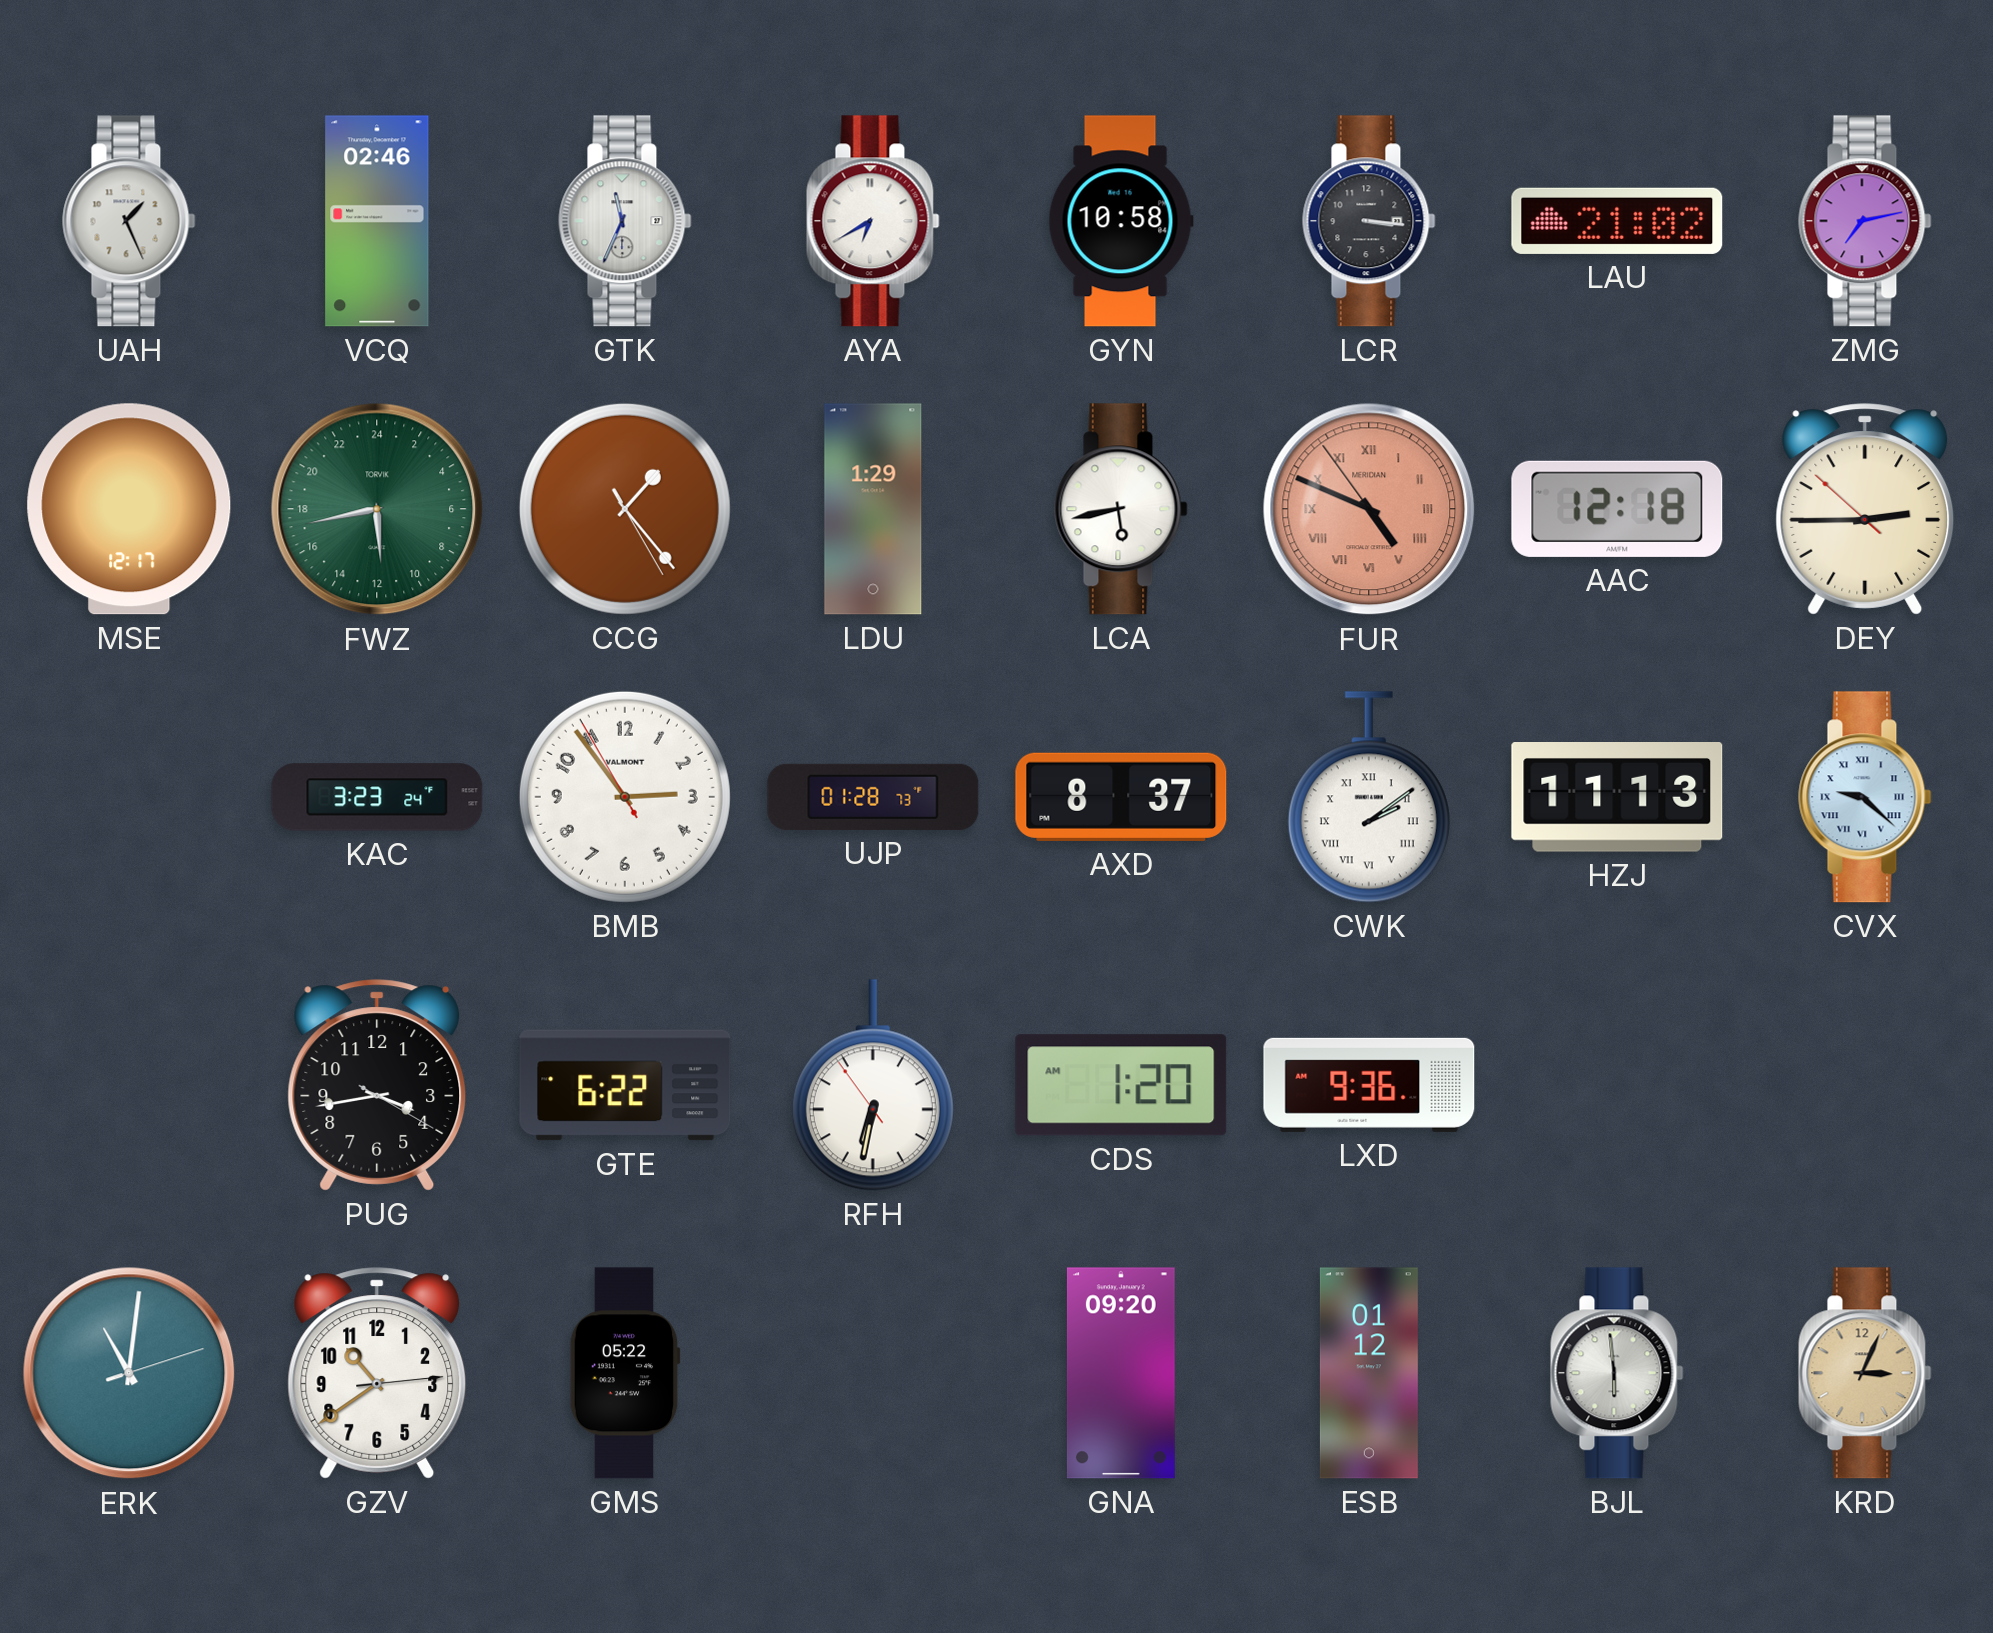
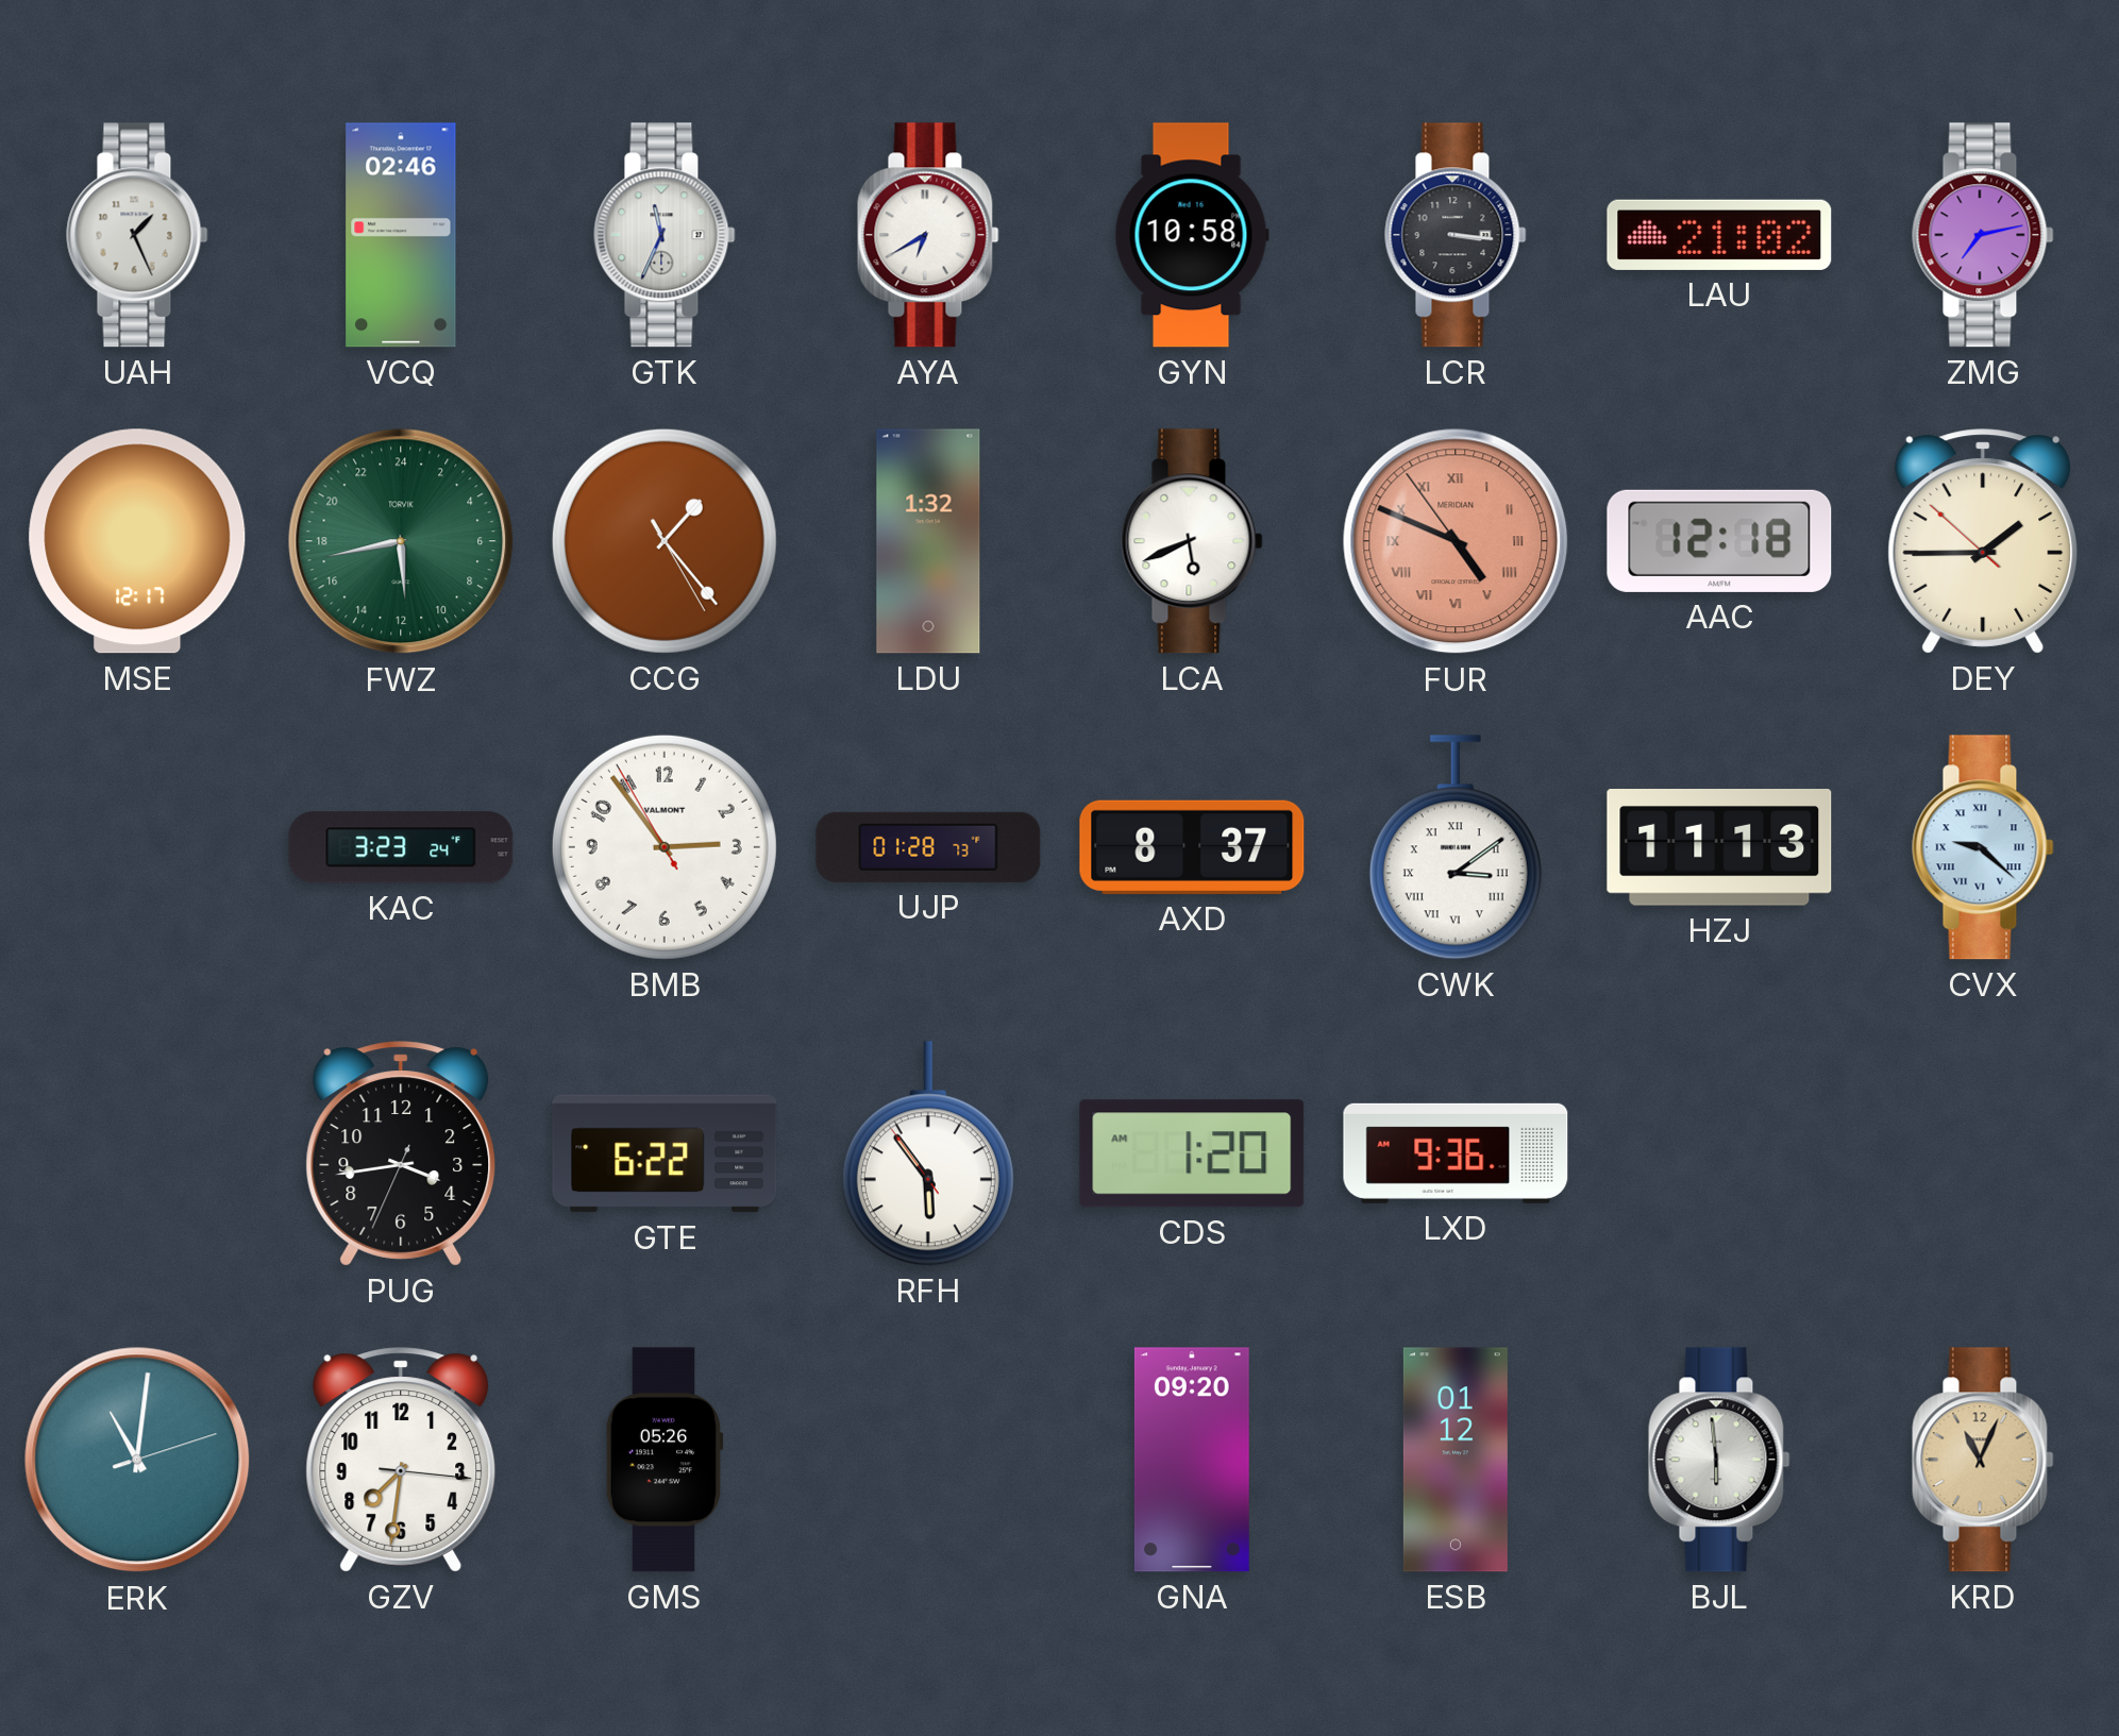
LDU: 1:29 -> 1:32 (928, 541)
LCA: 5:43 -> 5:41 (1192, 541)
DEY: 2:44 -> 1:44 (1983, 541)
CWK: 2:09 -> 3:09 (1456, 847)
PUG: 3:43:20 -> 3:43:34 (401, 1153)
RFH: 6:31 -> 5:53 (928, 1153)
GZV: 10:39 -> 7:31 (401, 1460)
GMS: 05:22 -> 05:26 (665, 1460)
KRD: 3:04 -> 11:04 (1983, 1460)
